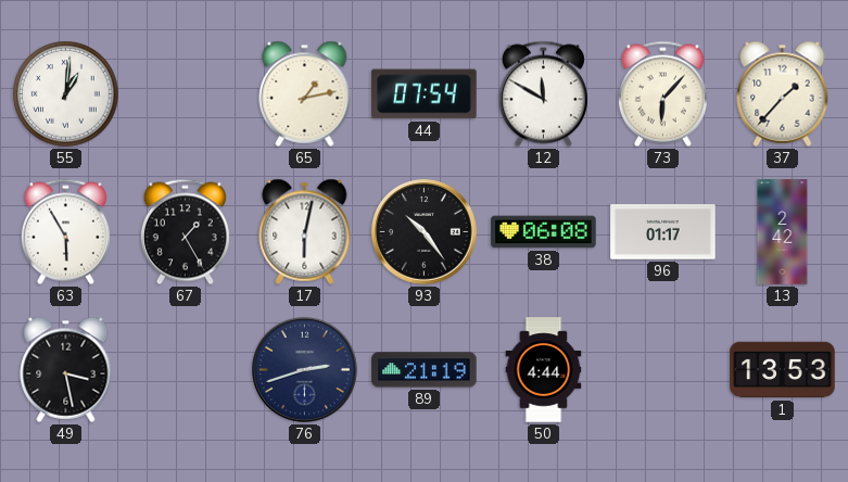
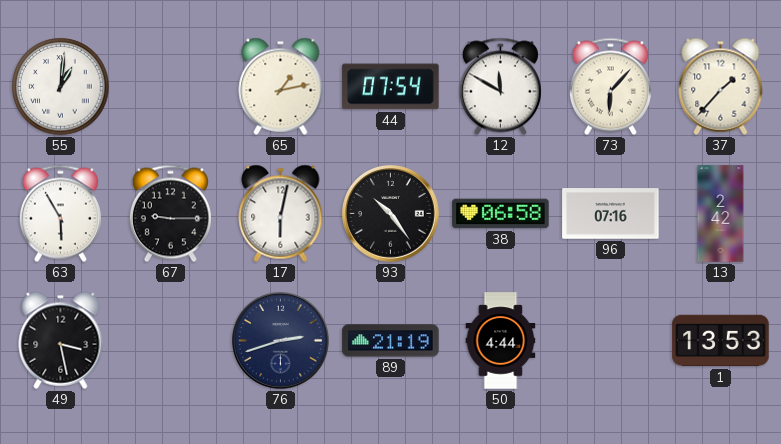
67: 1:25 -> 9:15 (170, 214)
38: 06:08 -> 06:58 (501, 214)
96: 01:17 -> 07:16 (611, 214)
